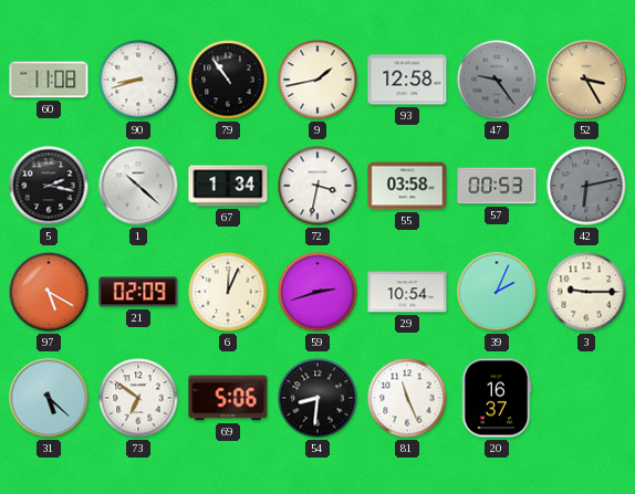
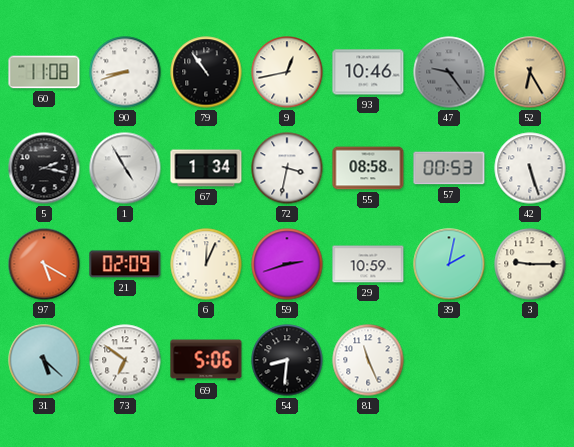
9: 1:43 -> 12:43 (287, 72)
93: 12:58 -> 10:46 (368, 72)
52: 3:25 -> 6:25 (530, 72)
1: 10:22 -> 4:55 (125, 168)
55: 03:58 -> 08:58 (368, 168)
42: 6:13 -> 5:27 (530, 168)
42 dial: grey -> white (530, 168)
29: 10:54 -> 10:59 (368, 264)
39: 2:04 -> 2:02 (449, 264)
20: 16:37 -> none (497, 398)
